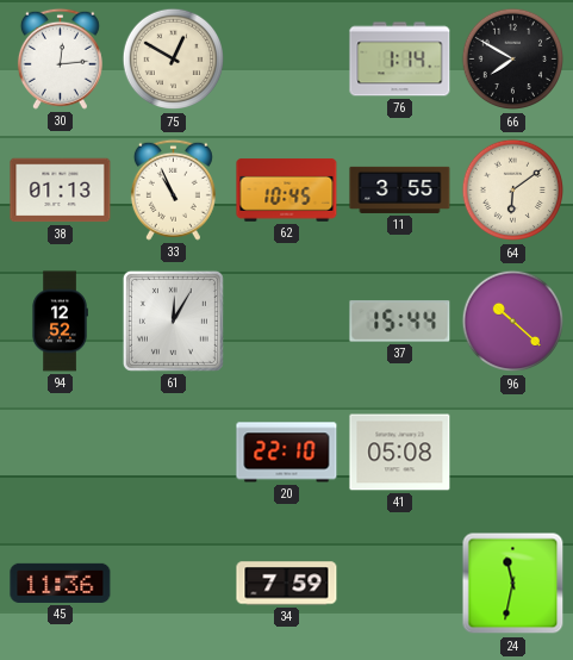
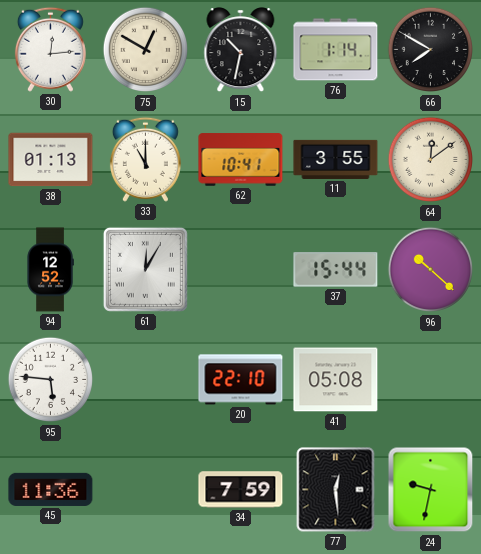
15: none -> 10:32 (241, 50)
33: 10:56 -> 11:00 (145, 159)
62: 10:45 -> 10:41 (241, 160)
64: 6:09 -> 12:09 (431, 160)
95: none -> 5:46 (51, 380)
77: none -> 12:29 (336, 490)
24: 11:32 -> 9:32 (431, 490)
